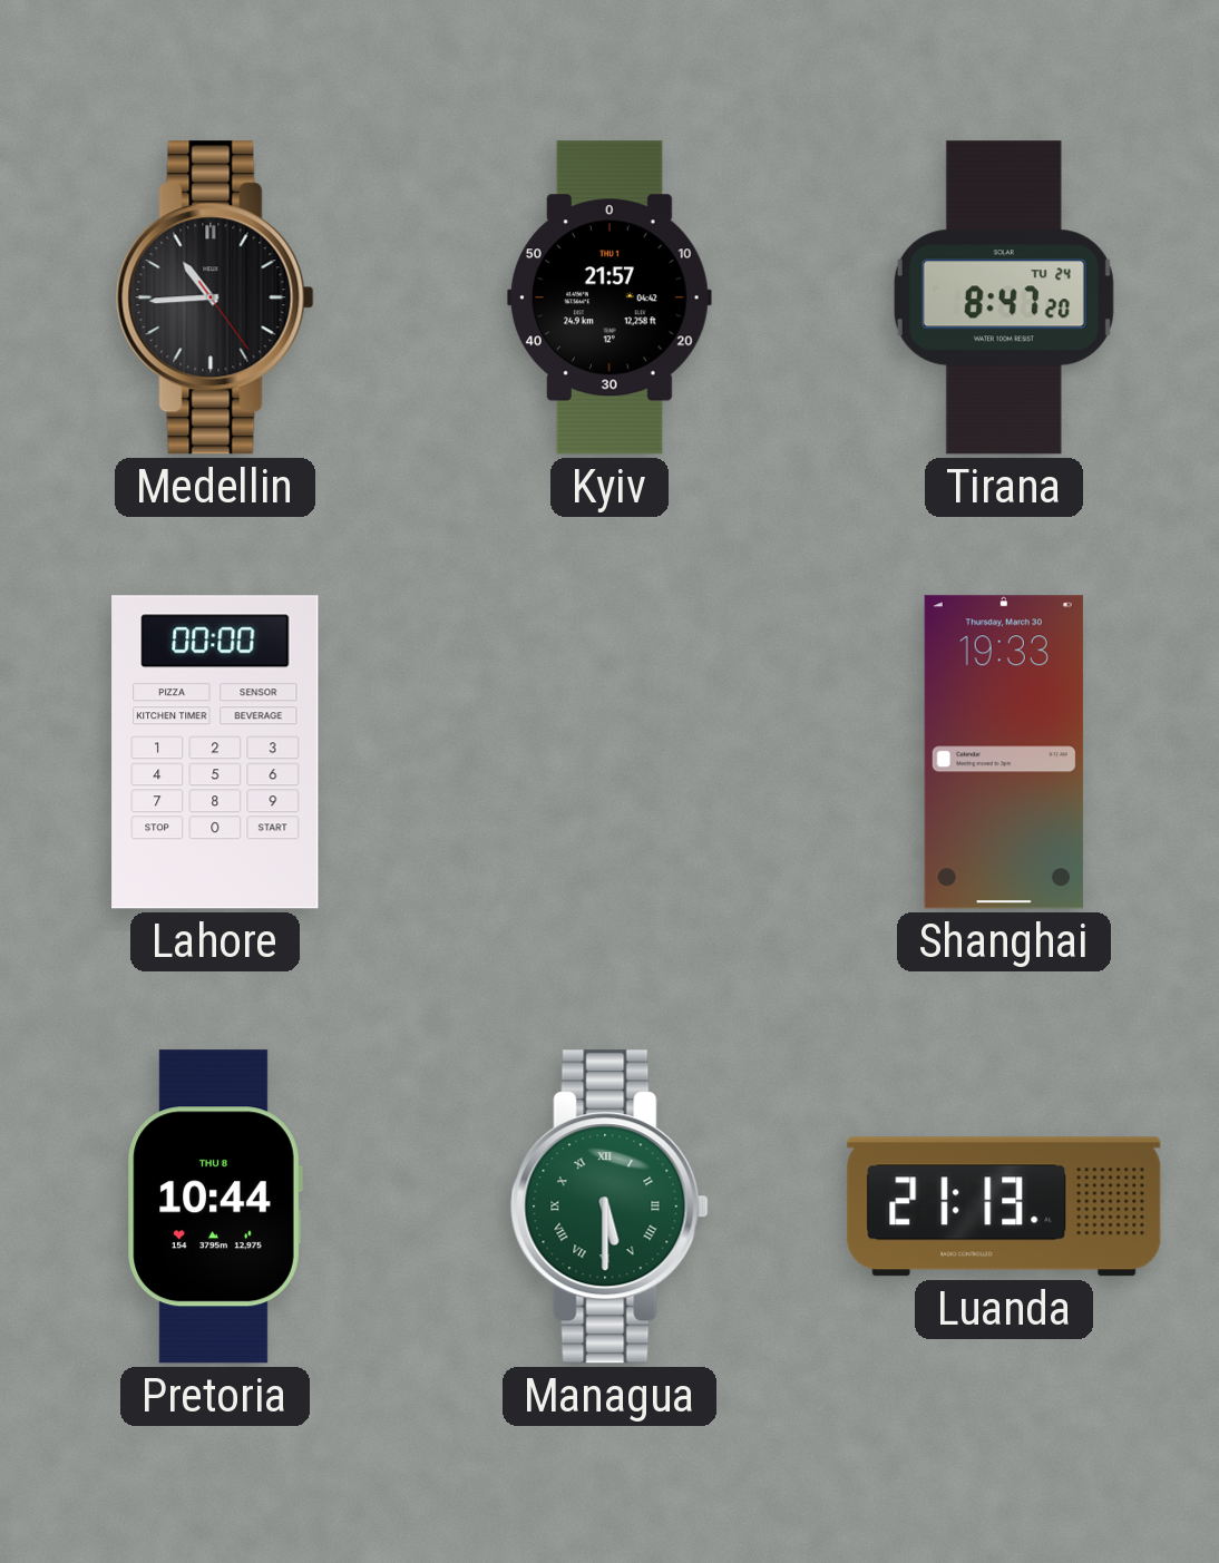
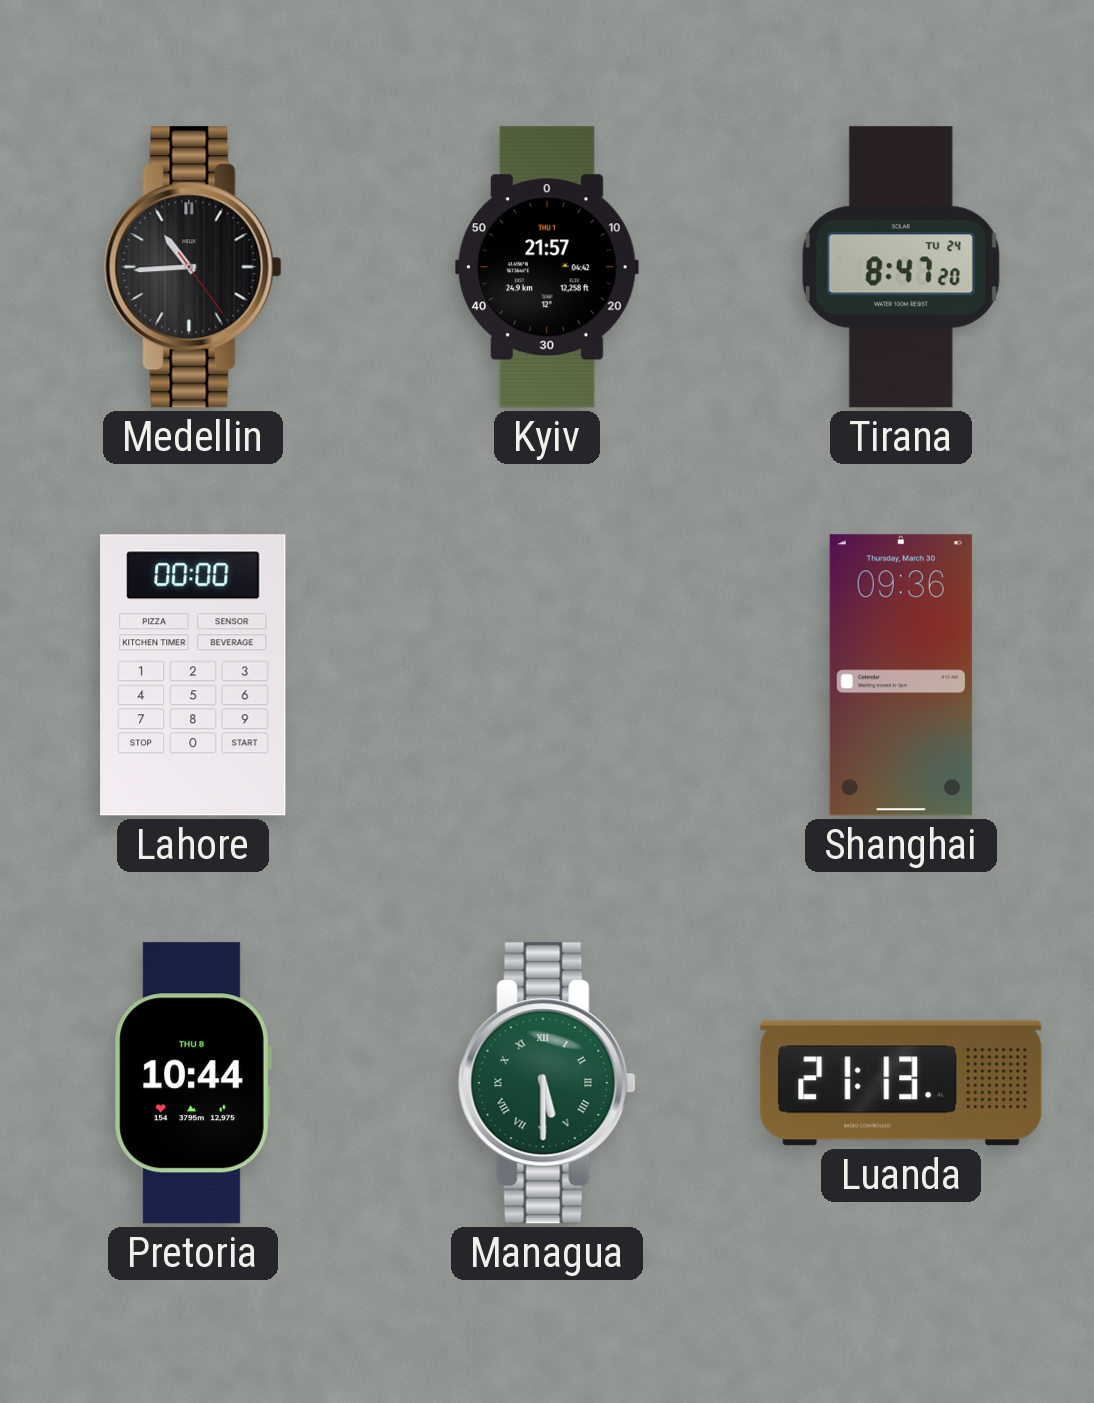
Shanghai: 19:33 -> 09:36 (901, 675)
